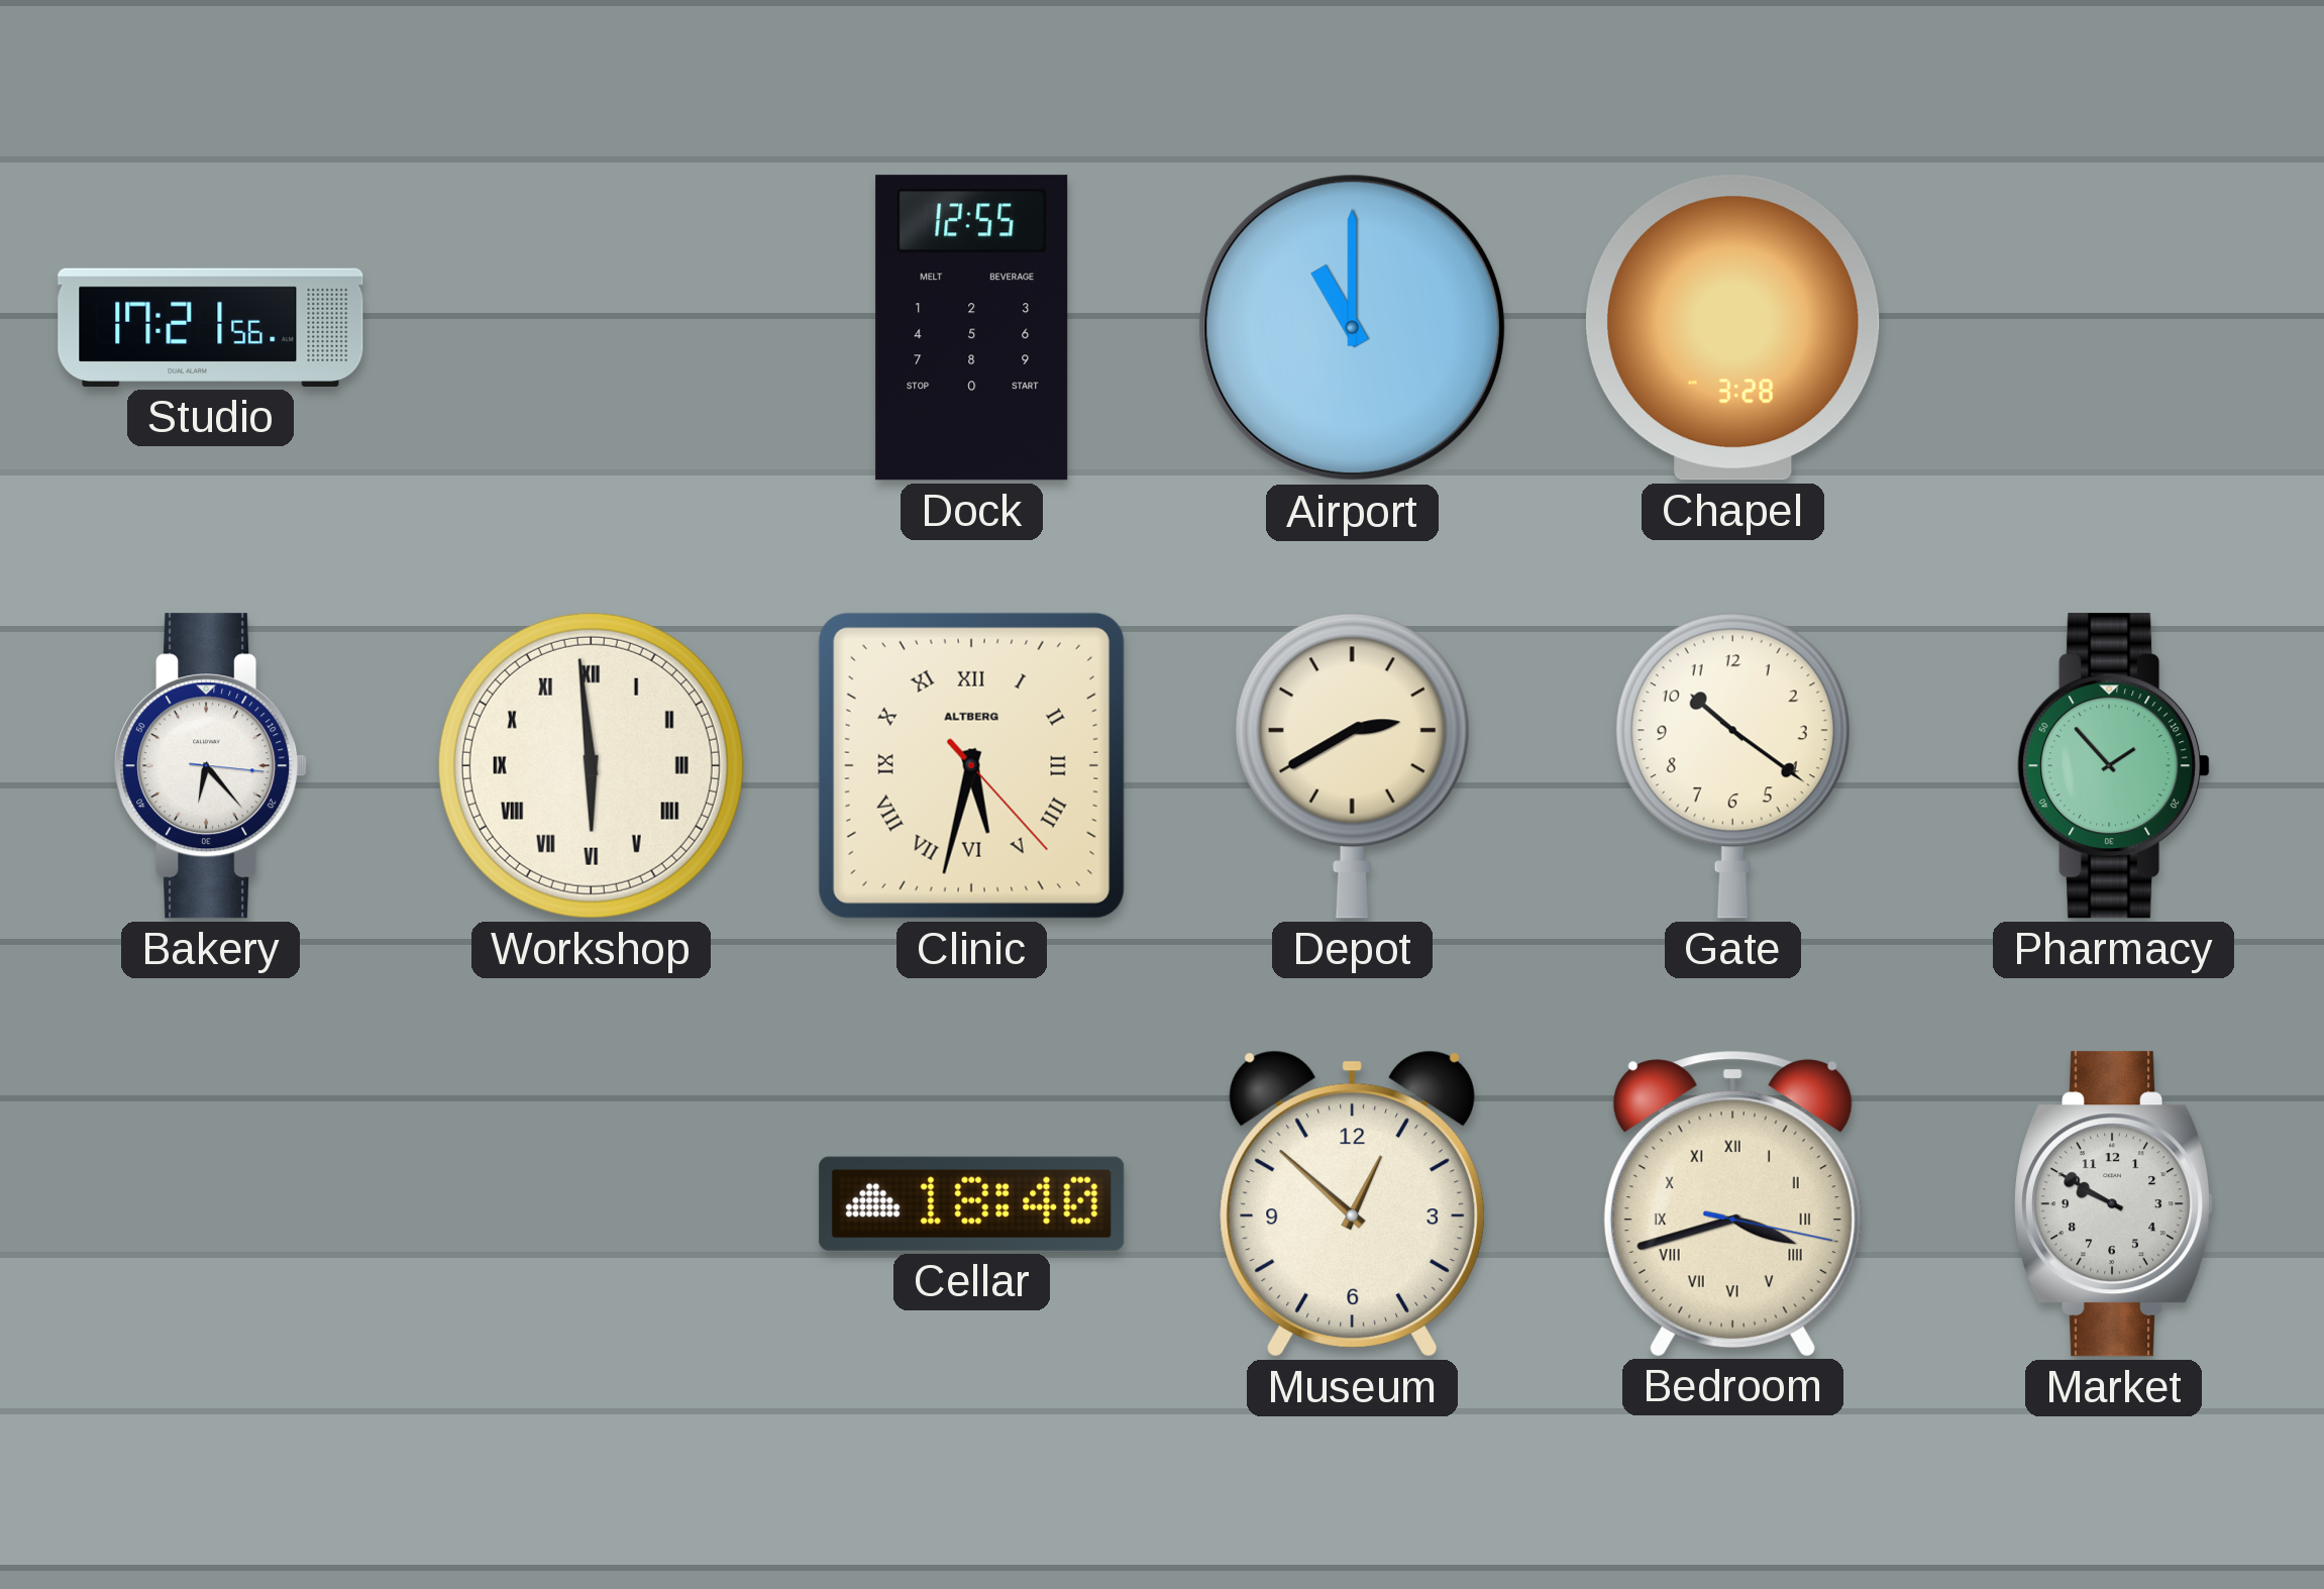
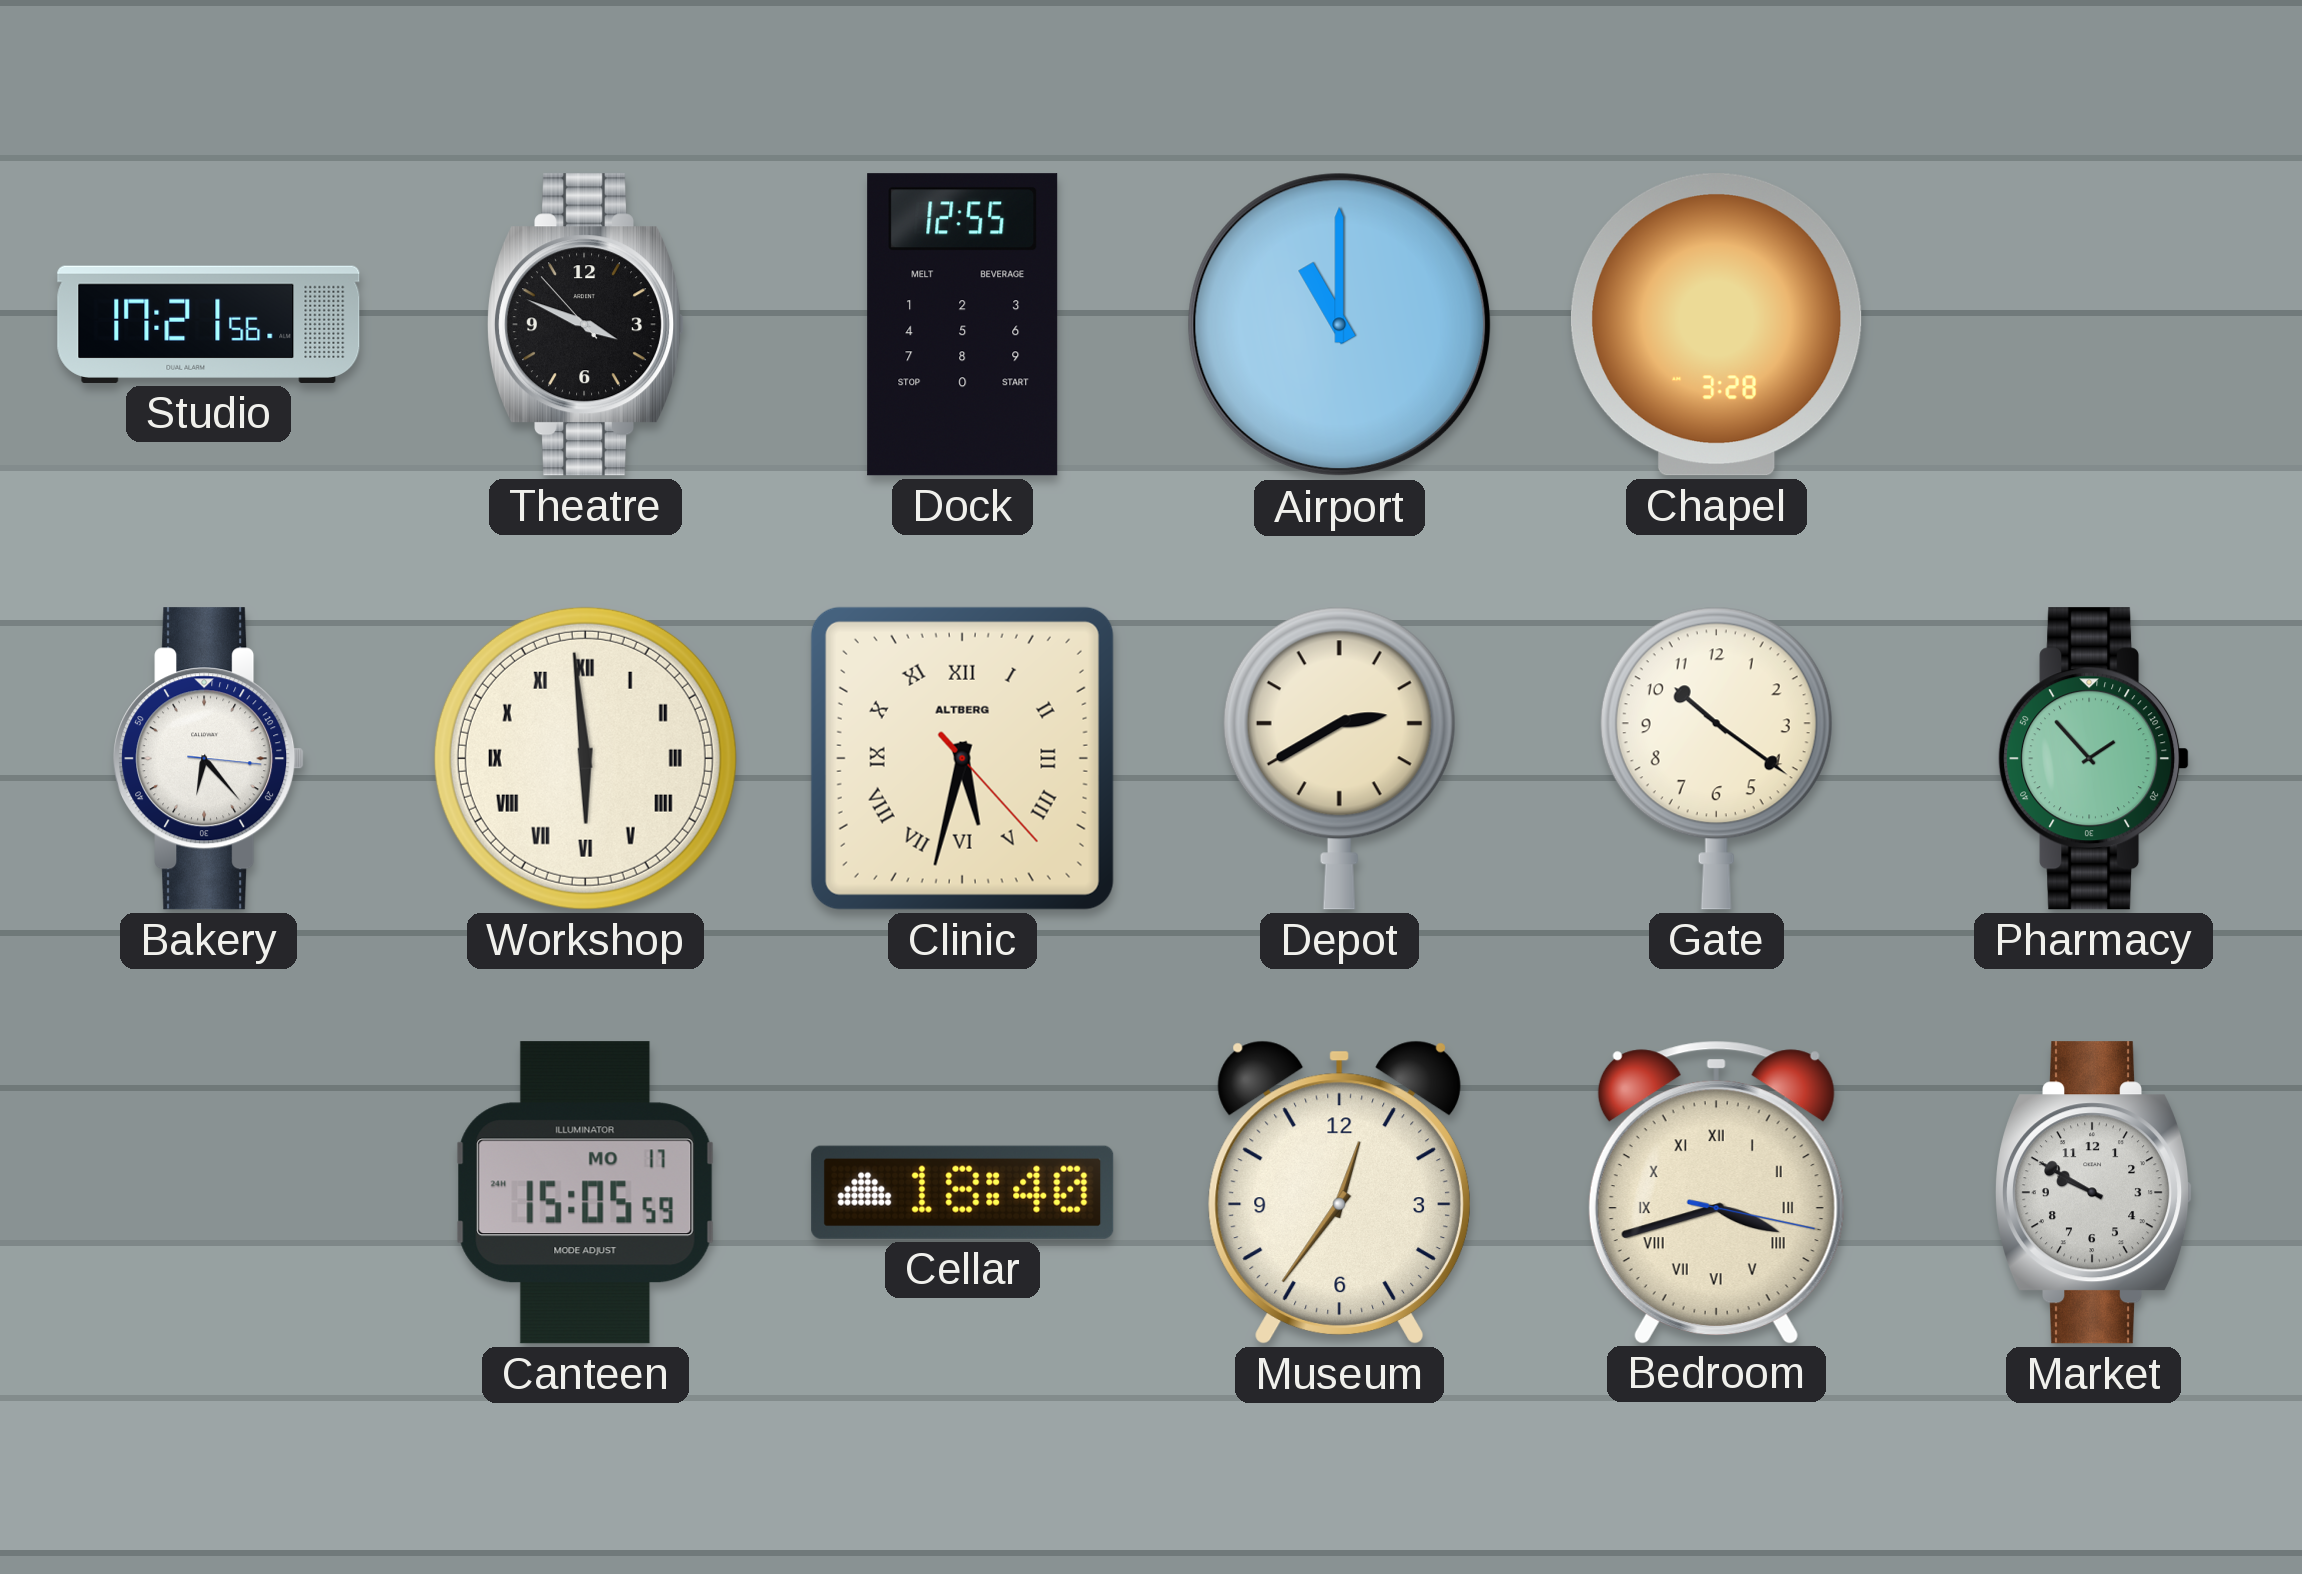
Theatre: none -> 3:48 (587, 325)
Canteen: none -> 15:05 (586, 1193)
Museum: 12:52 -> 12:36 (1339, 1192)
